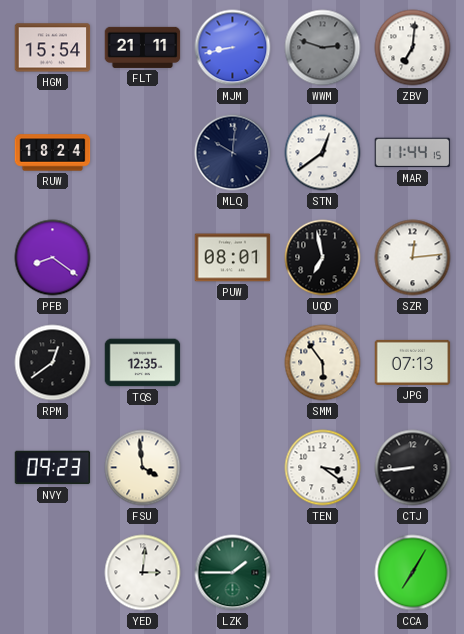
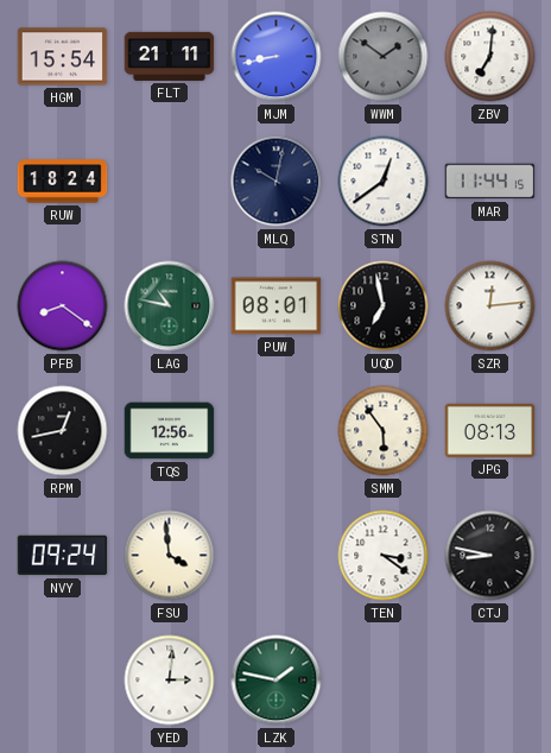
WWM: 2:48 -> 1:51 (384, 57)
MLQ: 10:01 -> 10:02 (277, 182)
LAG: none -> 10:47 (170, 306)
RPM: 12:39 -> 12:43 (63, 431)
TQS: 12:35 -> 12:56 (170, 431)
JPG: 07:13 -> 08:13 (490, 430)
NVY: 09:23 -> 09:24 (63, 556)
CTJ: 8:44 -> 8:47 (490, 556)
LZK: 1:45 -> 1:47 (277, 681)
CCA: 7:05 -> none (413, 573)
